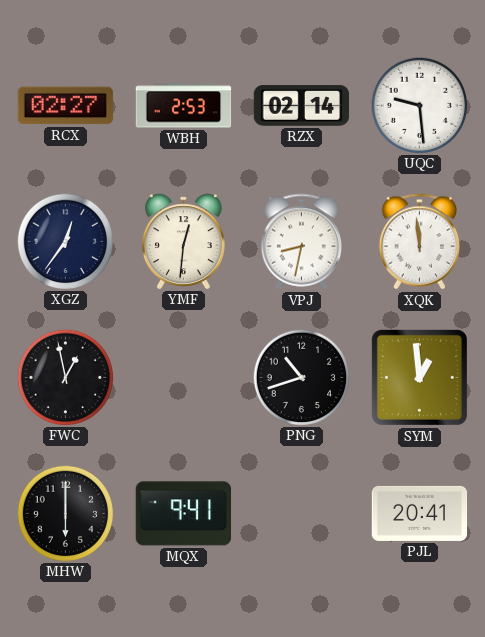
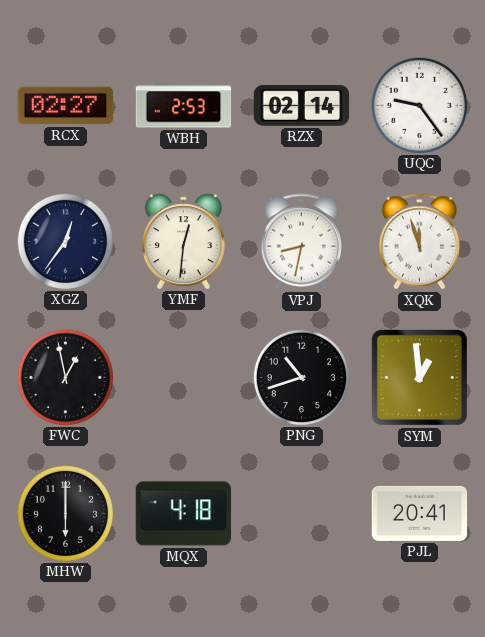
UQC: 9:29 -> 9:24 (419, 105)
XQK: 11:59 -> 11:57 (419, 242)
MQX: 9:41 -> 4:18 (184, 514)
